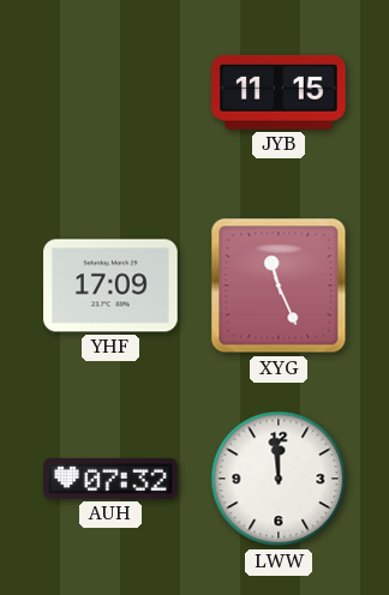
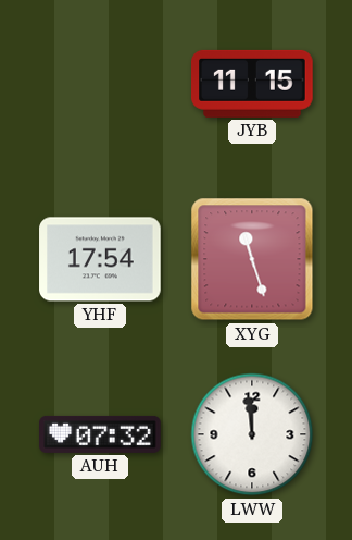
YHF: 17:09 -> 17:54 (100, 259)
XYG: 11:26 -> 11:27 (252, 259)
